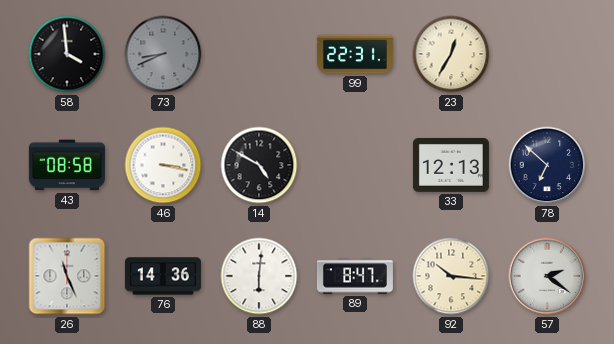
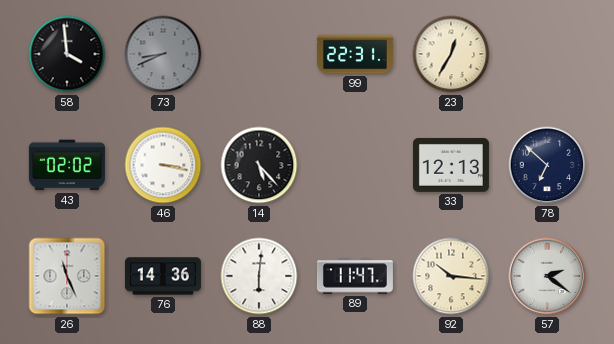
43: 08:58 -> 02:02 (67, 165)
14: 4:50 -> 5:23 (259, 165)
89: 8:47 -> 11:47 (355, 276)
